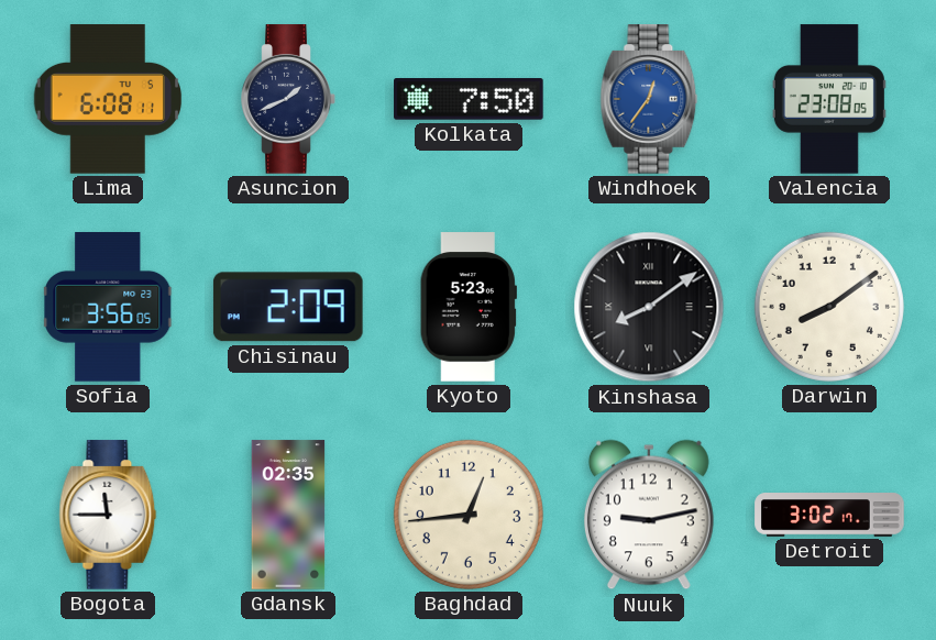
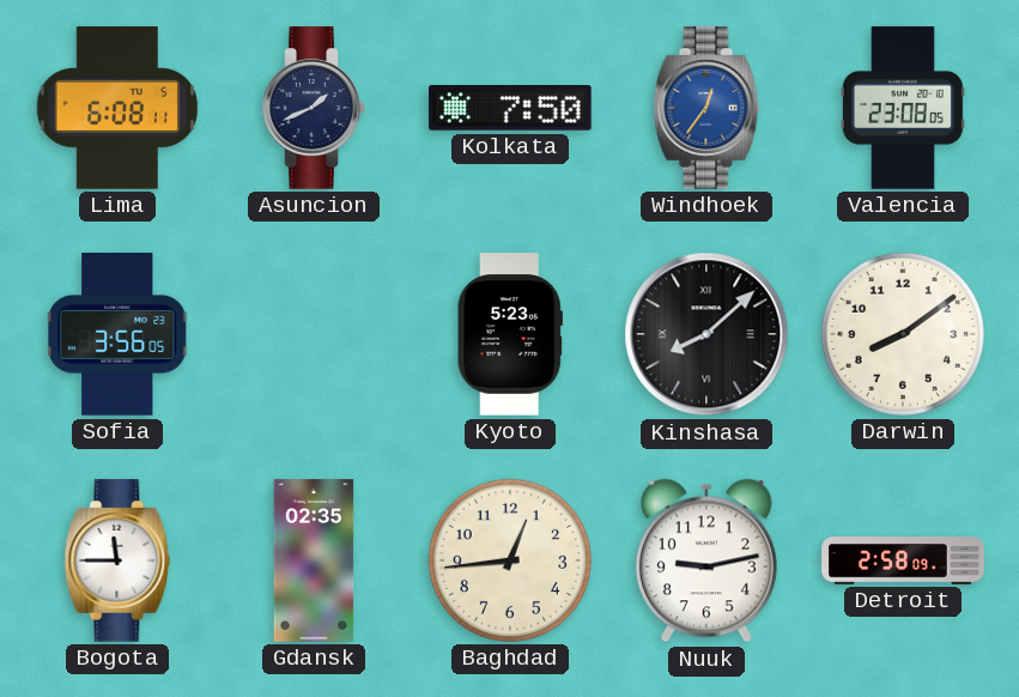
Chisinau: 2:09 -> none (288, 307)
Kinshasa: 8:09 -> 8:08 (706, 334)
Detroit: 3:02 -> 2:58 (903, 560)
